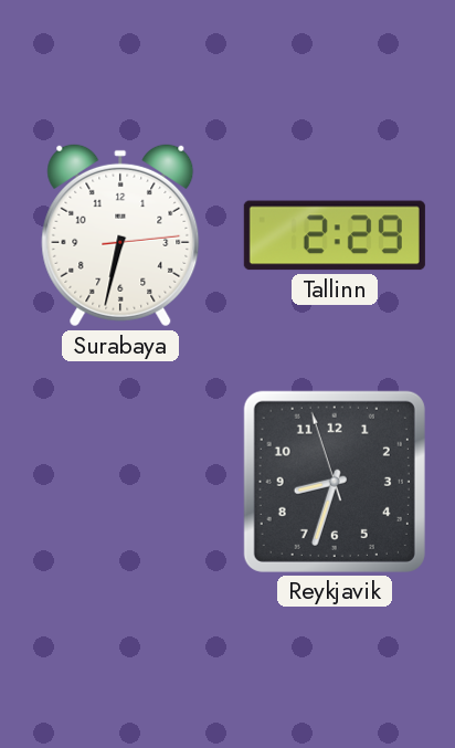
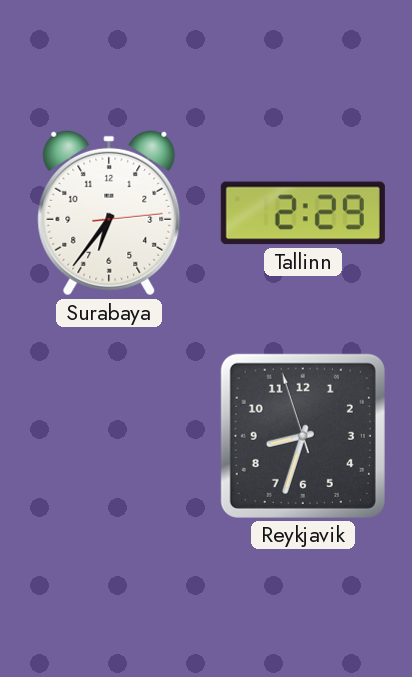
Surabaya: 6:32 -> 6:36 (109, 213)
